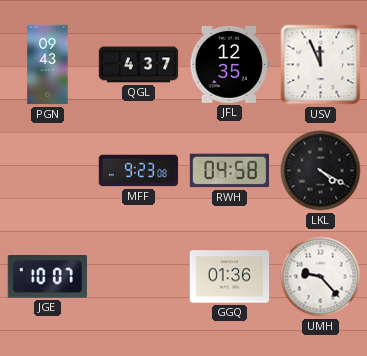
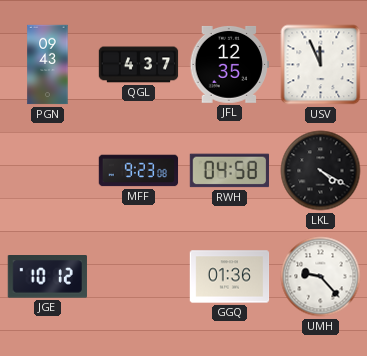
JGE: 10:07 -> 10:12 (47, 277)
